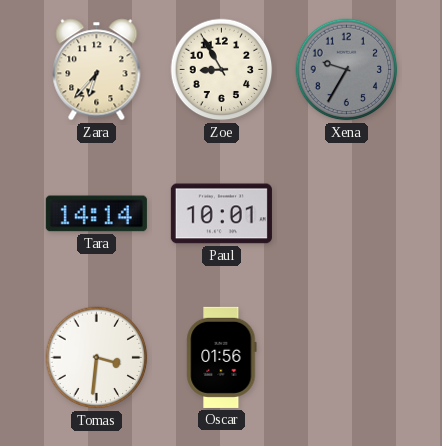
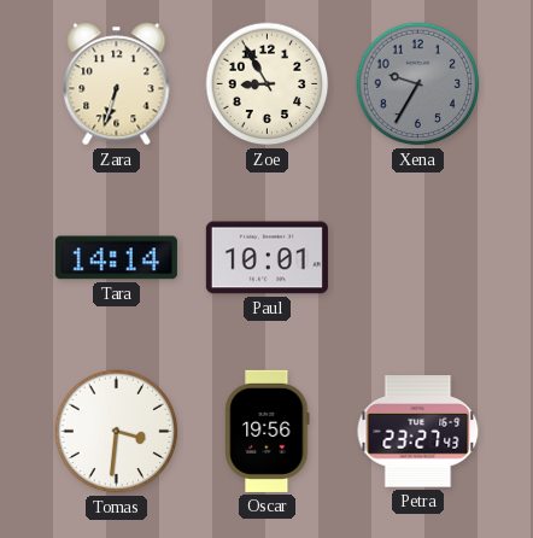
Zara: 6:37 -> 6:33 (117, 84)
Oscar: 01:56 -> 19:56 (268, 431)
Petra: none -> 23:27 (418, 432)
